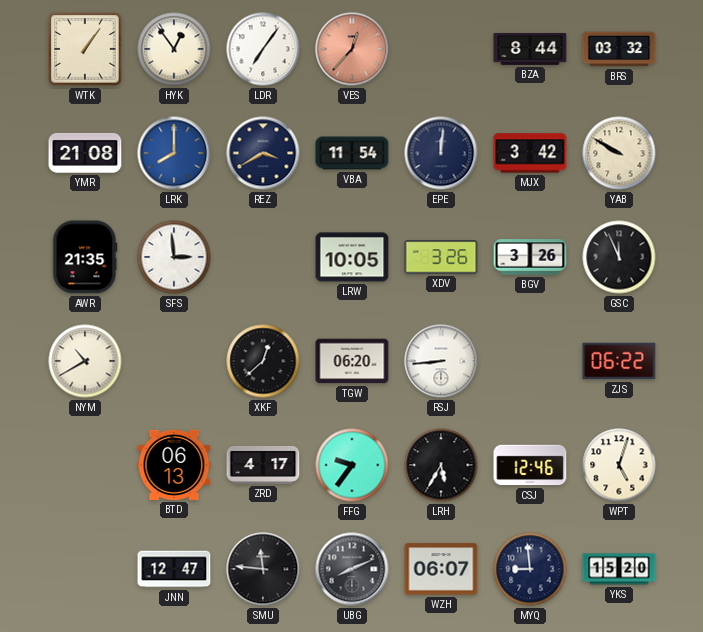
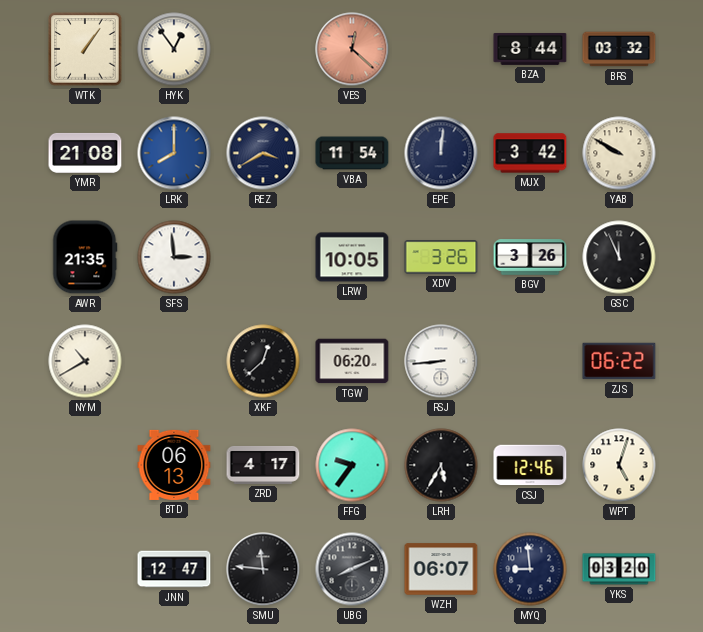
LDR: 7:06 -> none (263, 49)
VES: 12:37 -> 12:22 (352, 49)
YKS: 15:20 -> 03:20 (619, 569)
